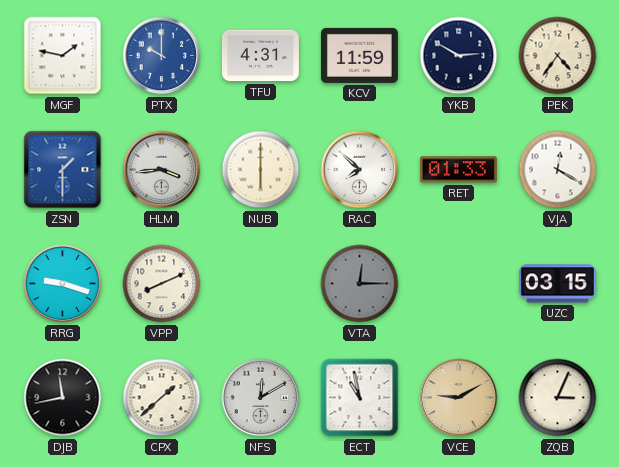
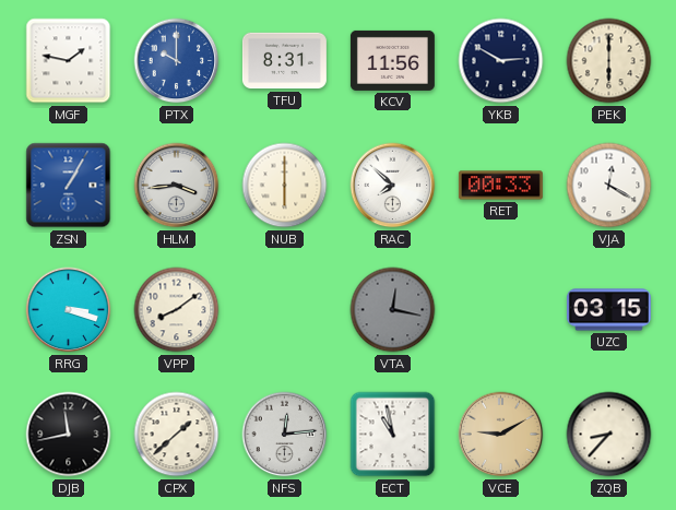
TFU: 4:31 -> 8:31 (284, 61)
KCV: 11:59 -> 11:56 (392, 60)
PEK: 4:36 -> 6:00 (609, 61)
ZSN: 1:30 -> 1:05 (69, 186)
RET: 01:33 -> 00:33 (500, 186)
RRG: 9:18 -> 3:18 (69, 310)
VPP: 8:11 -> 8:09 (177, 310)
VTA: 12:15 -> 12:17 (393, 310)
NFS: 12:10 -> 12:14 (285, 435)
ZQB: 3:04 -> 8:37 (609, 435)
